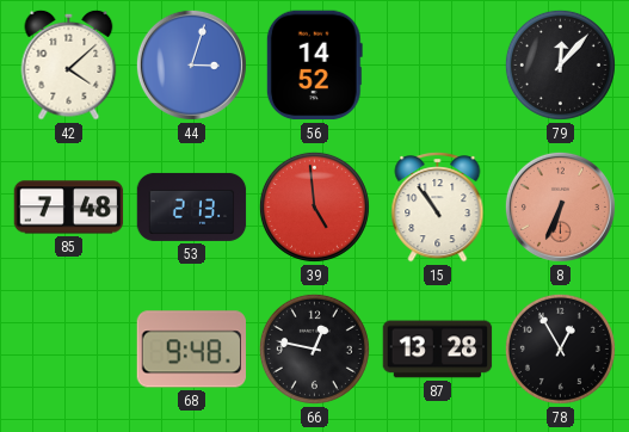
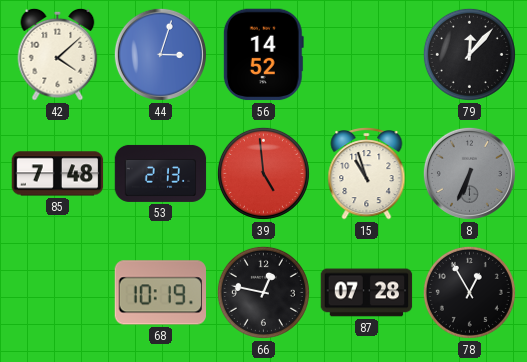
15: 10:54 -> 10:57 (367, 174)
8 dial: salmon -> grey (469, 173)
68: 9:48 -> 10:19 (160, 293)
87: 13:28 -> 07:28 (367, 293)
